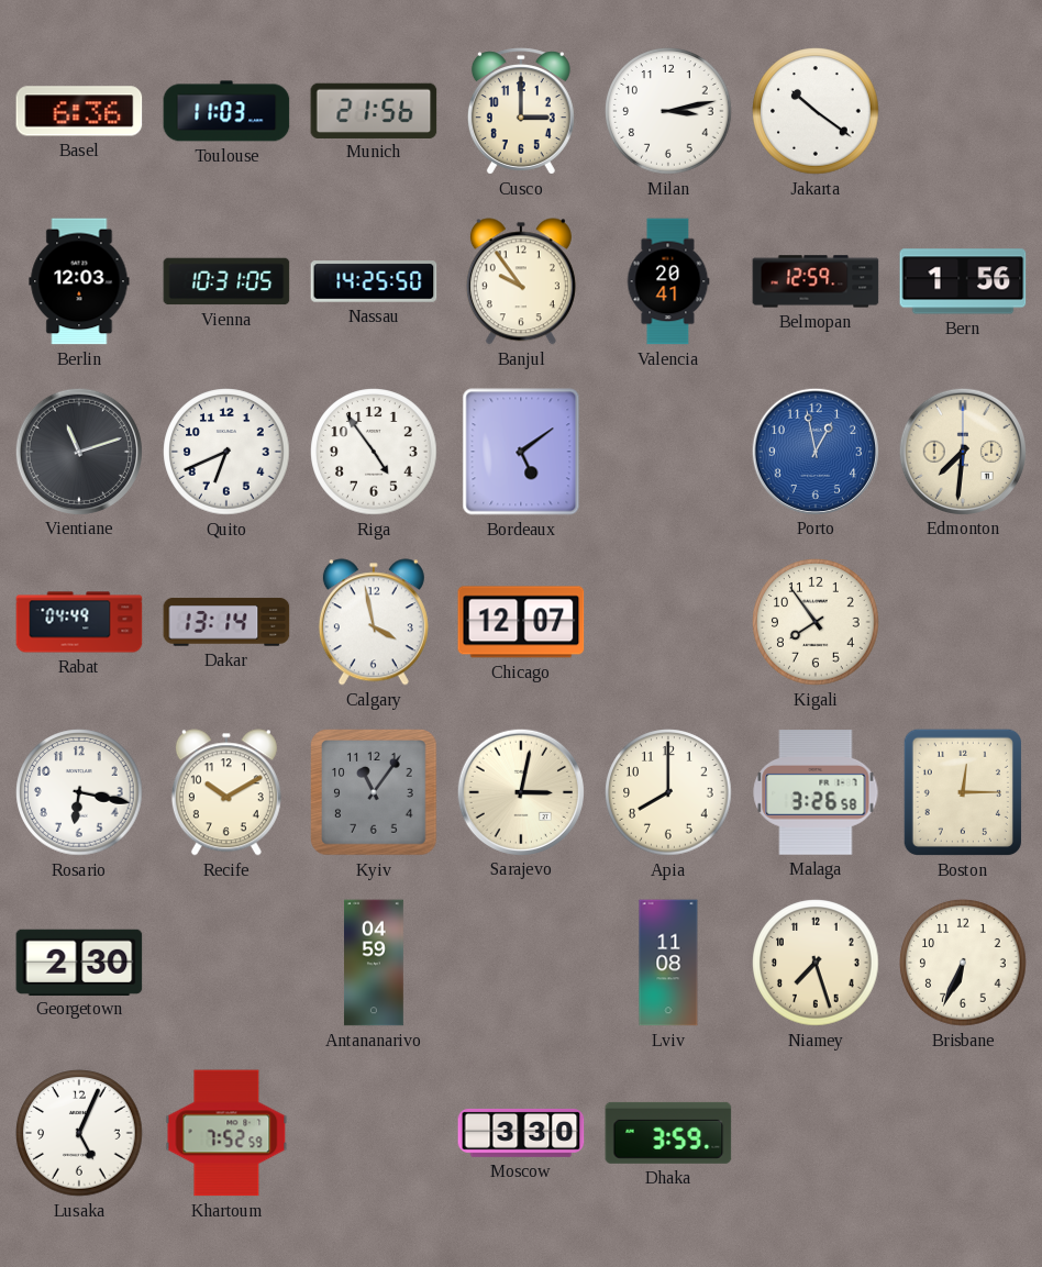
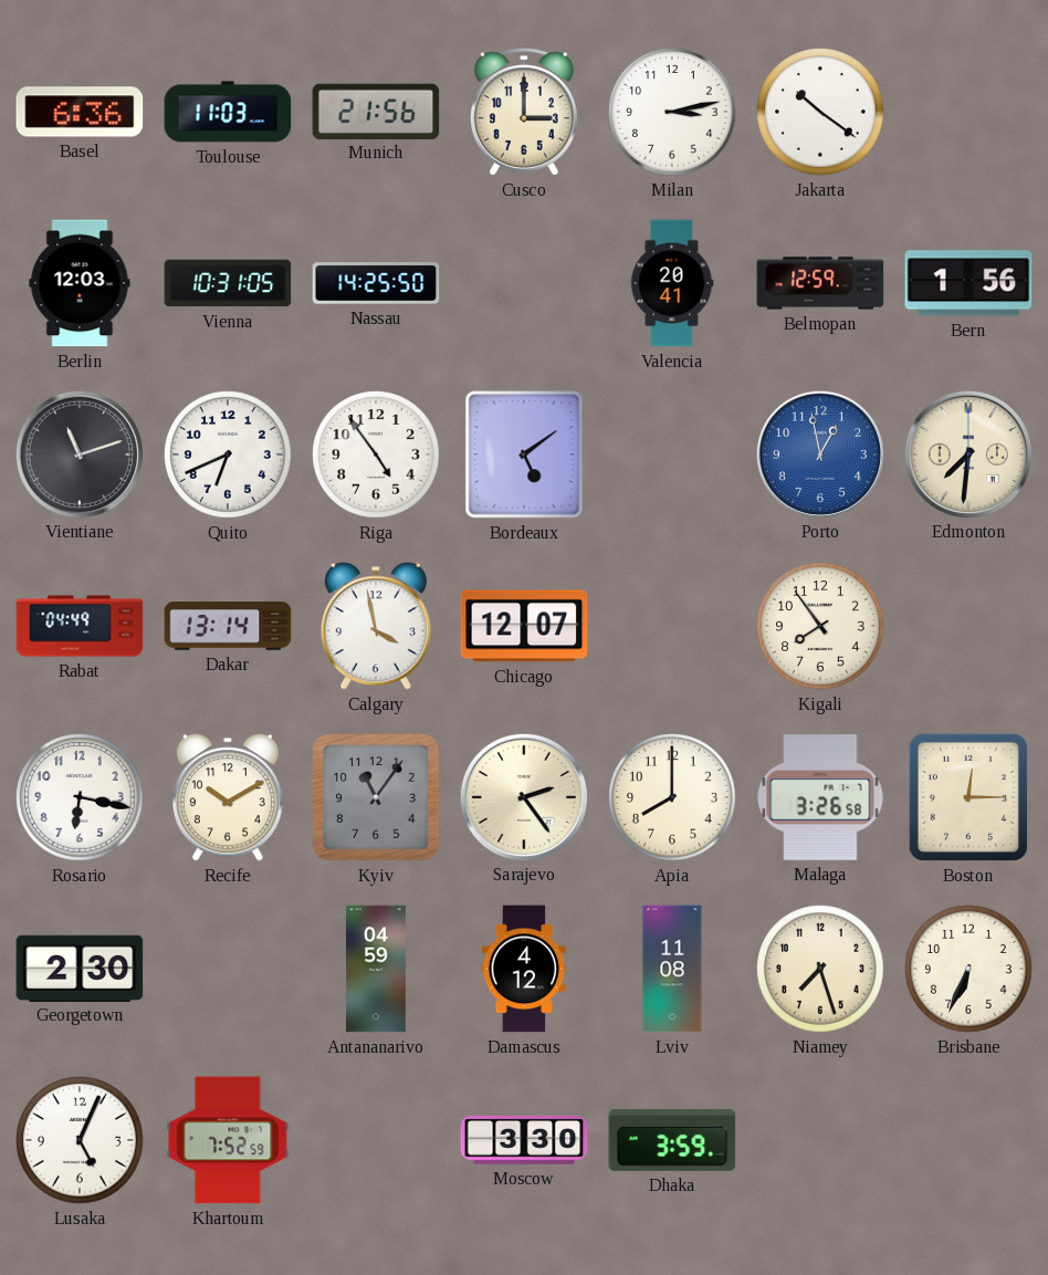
Banjul: 9:54 -> none (521, 281)
Sarajevo: 3:02 -> 2:24 (523, 796)
Damascus: none -> 4:12 (524, 969)
